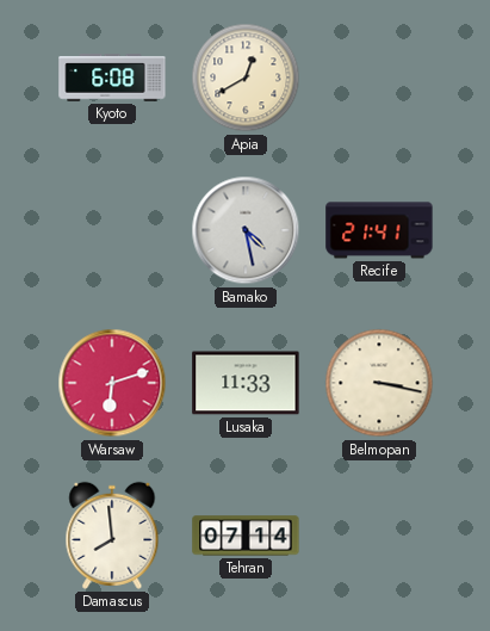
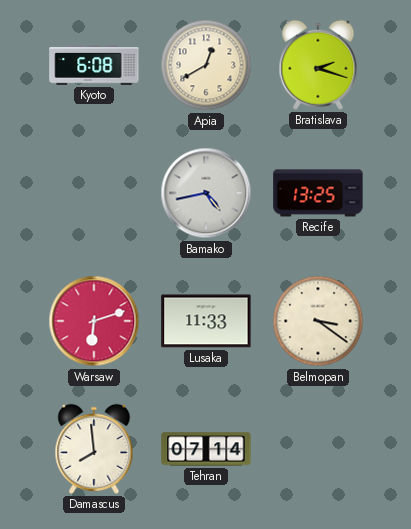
Bratislava: none -> 2:18 (318, 65)
Bamako: 4:28 -> 4:43 (206, 193)
Recife: 21:41 -> 13:25 (318, 193)
Belmopan: 3:17 -> 3:21 (318, 321)
